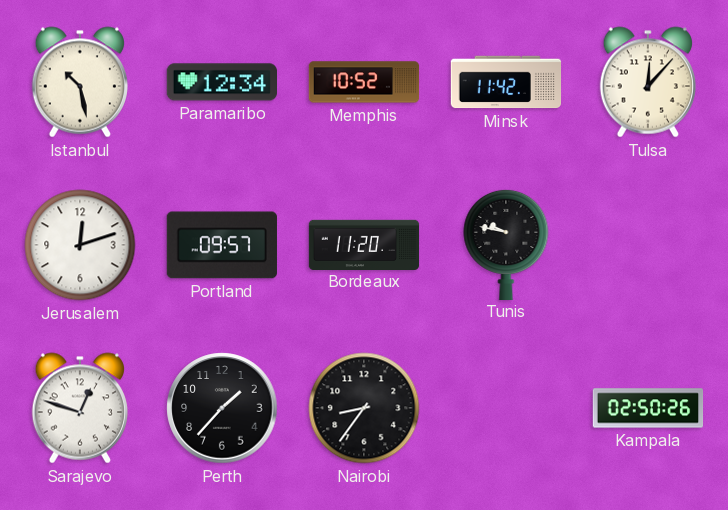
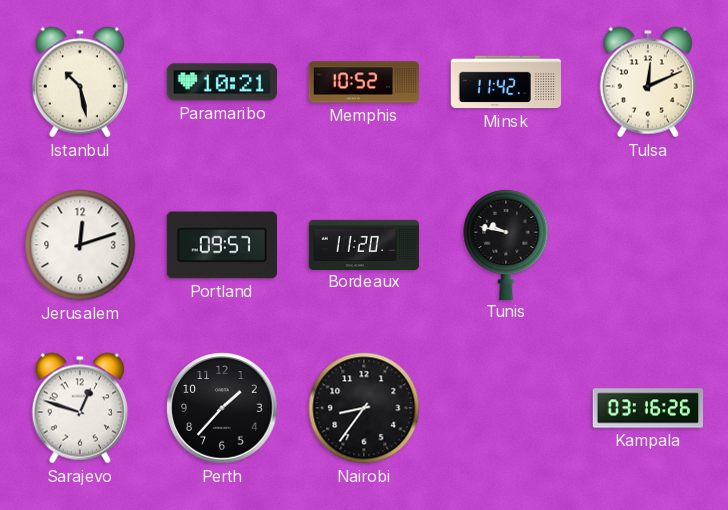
Paramaribo: 12:34 -> 10:21 (221, 82)
Tulsa: 12:07 -> 12:11 (648, 82)
Kampala: 02:50 -> 03:16 (648, 408)
